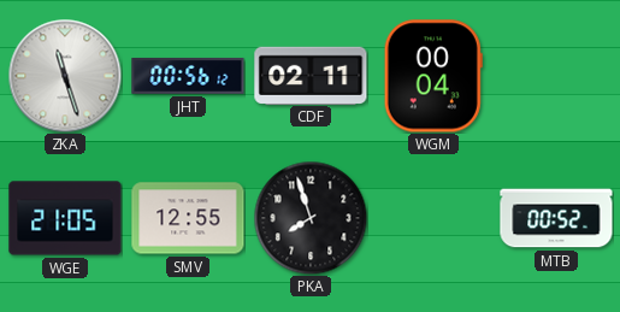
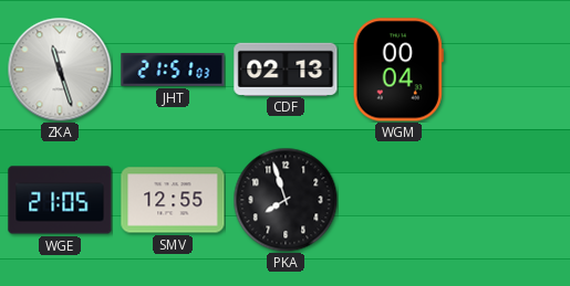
JHT: 00:56 -> 21:51 (173, 70)
CDF: 02:11 -> 02:13 (286, 68)
MTB: 00:52 -> none (556, 218)
